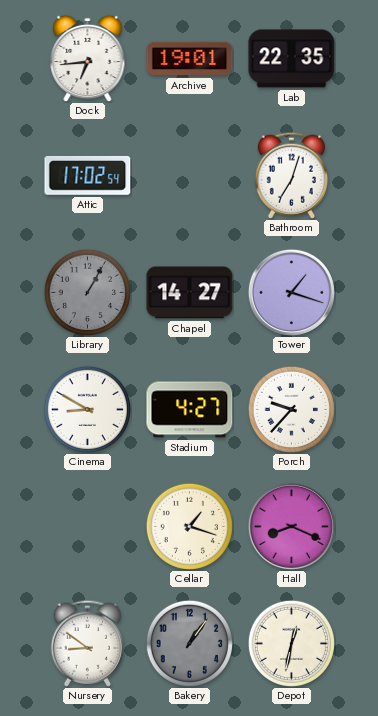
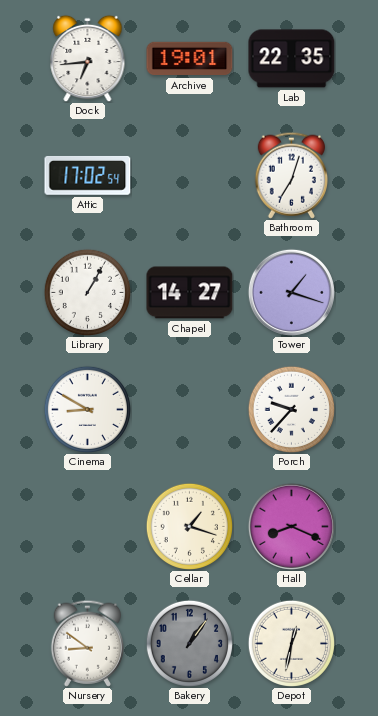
Library dial: grey -> white (87, 292)
Stadium: 4:27 -> none (190, 410)
